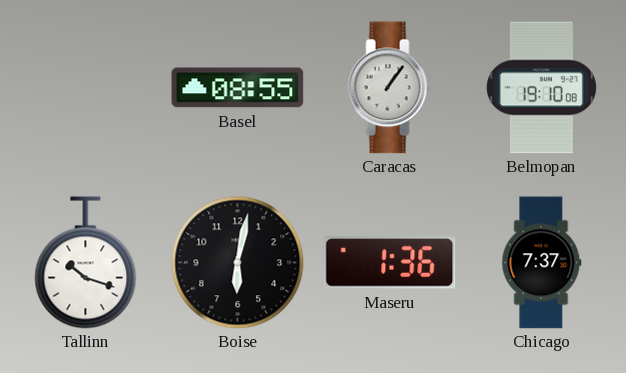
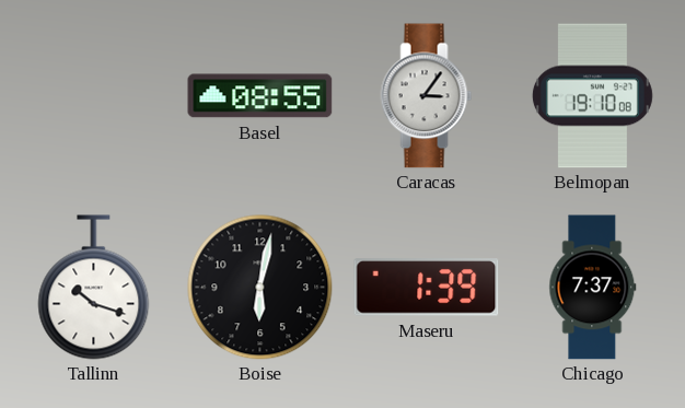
Caracas: 1:06 -> 3:06 (427, 96)
Maseru: 1:36 -> 1:39 (427, 288)
